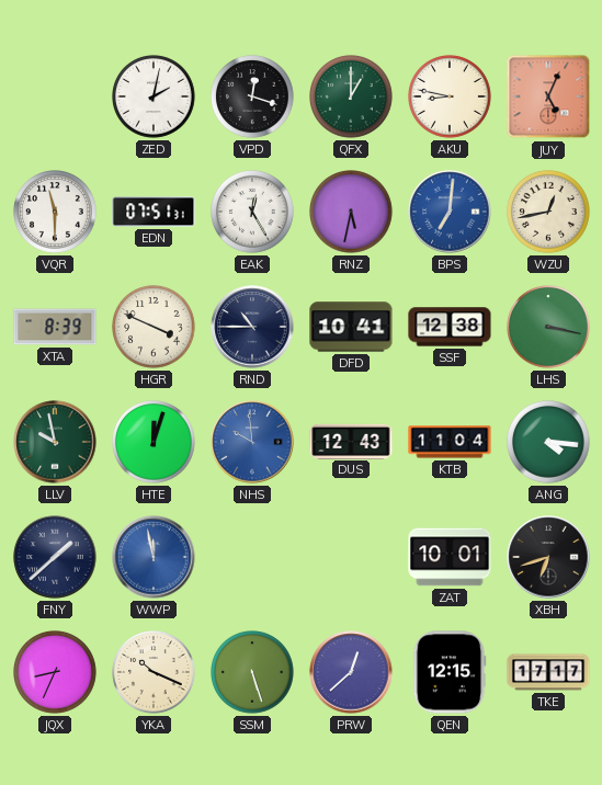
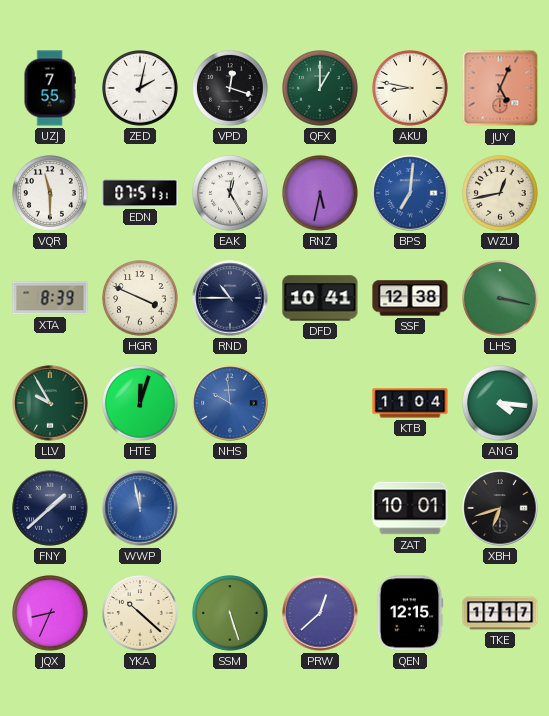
UZJ: none -> 7:55 (50, 88)
LLV: 9:58 -> 9:55 (50, 403)
DUS: 12:43 -> none (351, 441)
YKA: 10:19 -> 10:22 (141, 614)
